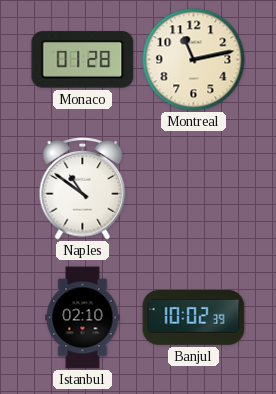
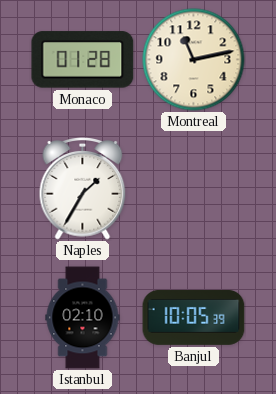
Naples: 10:51 -> 1:35 (83, 189)
Banjul: 10:02 -> 10:05 (194, 317)
